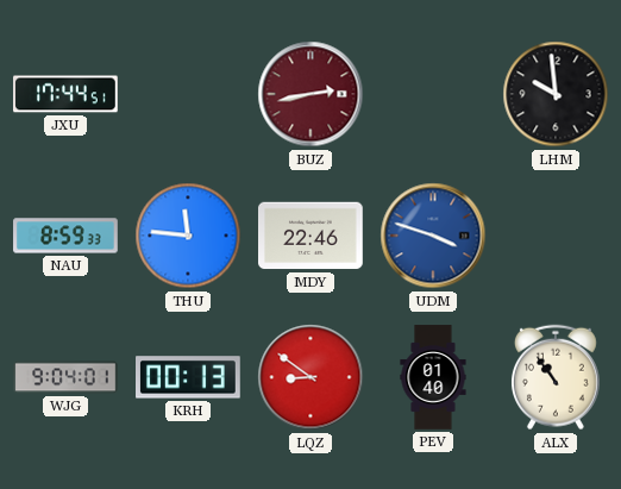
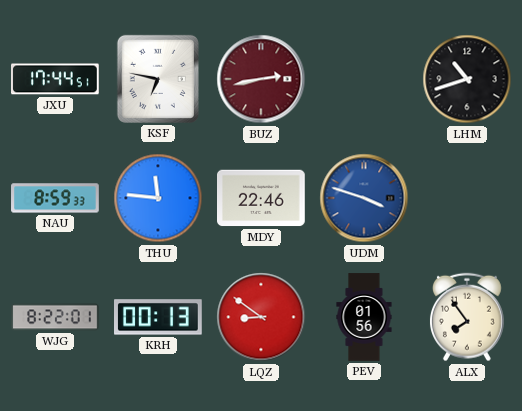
KSF: none -> 6:47 (158, 79)
LHM: 9:59 -> 10:42 (467, 79)
WJG: 9:04 -> 8:22 (55, 317)
PEV: 01:40 -> 01:56 (364, 317)
ALX: 10:54 -> 7:54 (467, 317)
